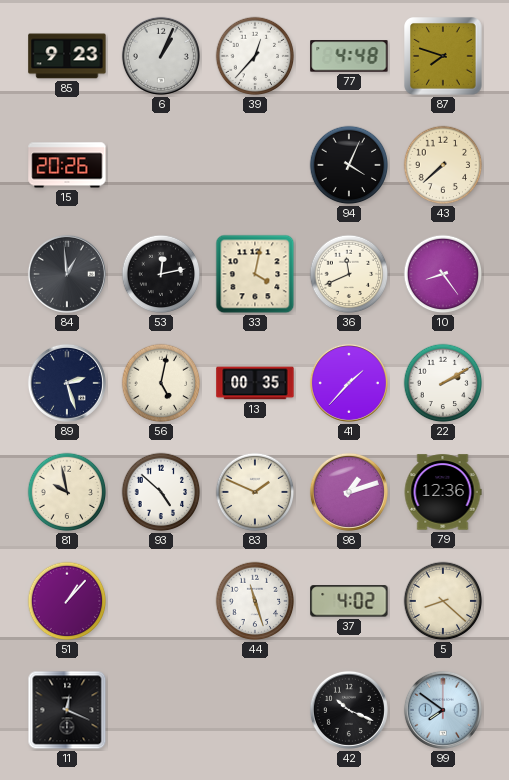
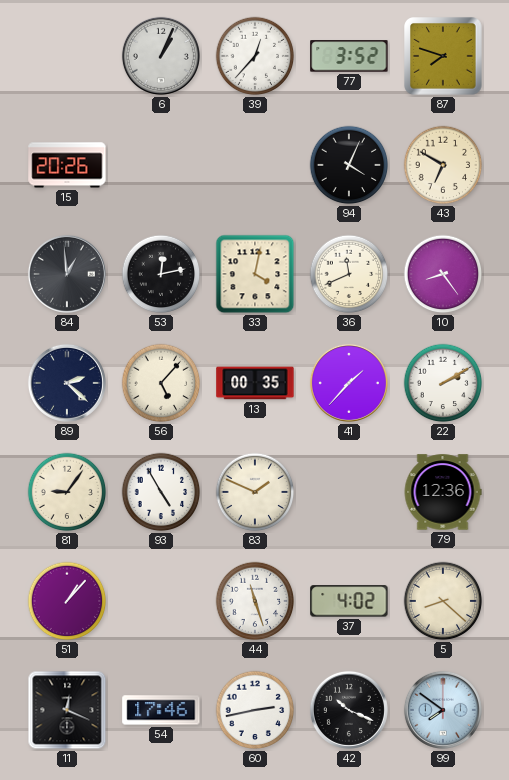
85: 9:23 -> none (67, 56)
77: 4:48 -> 3:52 (349, 56)
43: 7:38 -> 6:50 (443, 165)
89: 2:27 -> 2:22 (67, 383)
56: 5:02 -> 5:07 (161, 383)
81: 9:58 -> 9:06 (67, 492)
93: 4:52 -> 4:55 (161, 492)
98: 1:12 -> none (349, 492)
54: none -> 17:46 (161, 710)
60: none -> 2:43 (255, 710)
